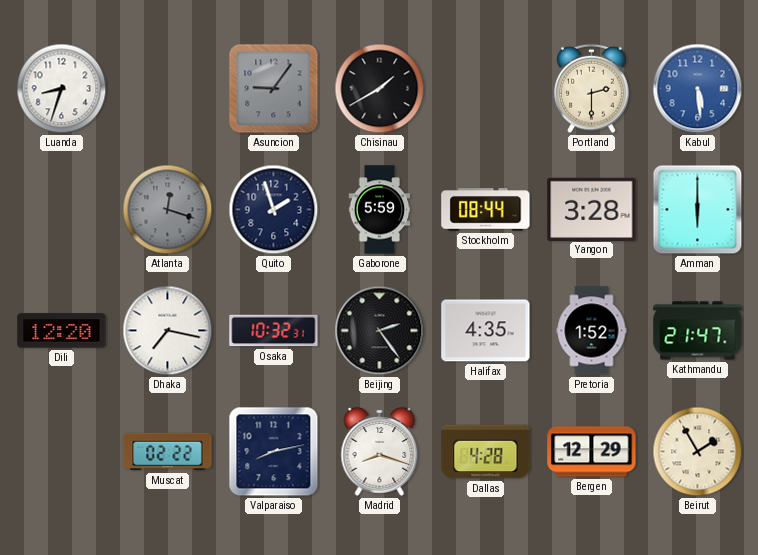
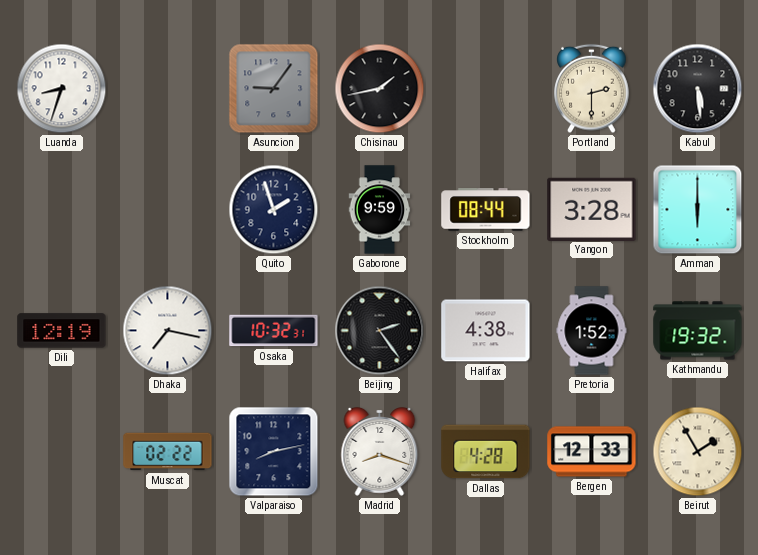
Chisinau: 1:40 -> 1:43 (380, 89)
Kabul dial: blue -> black (698, 89)
Atlanta: 12:18 -> none (168, 210)
Gaborone: 5:59 -> 9:59 (380, 210)
Dili: 12:20 -> 12:19 (62, 331)
Halifax: 4:35 -> 4:38 (486, 331)
Kathmandu: 21:47 -> 19:32 (698, 331)
Bergen: 12:29 -> 12:33 (592, 452)
